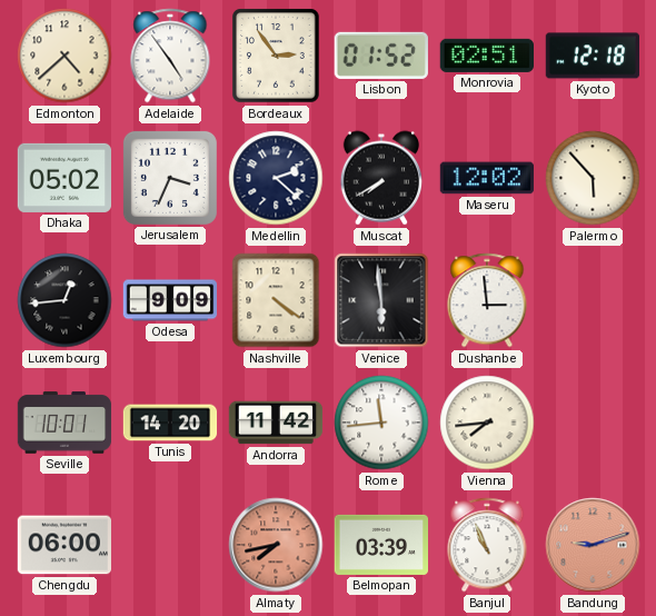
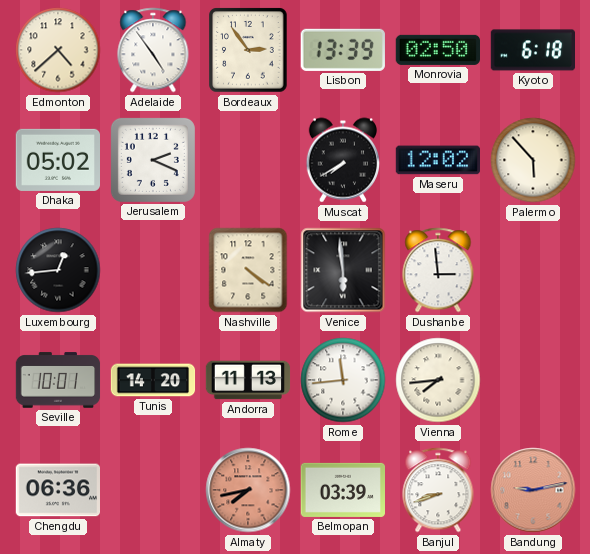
Lisbon: 01:52 -> 13:39 (343, 50)
Monrovia: 02:51 -> 02:50 (437, 50)
Kyoto: 12:18 -> 6:18 (533, 50)
Jerusalem: 3:34 -> 2:19 (153, 160)
Medellin: 2:22 -> none (276, 178)
Odesa: 9:09 -> none (170, 300)
Andorra: 11:42 -> 11:13 (248, 380)
Chengdu: 06:00 -> 06:36 (57, 490)
Banjul: 10:56 -> 8:42 (438, 490)
Bandung: 9:12 -> 9:13 (533, 490)
